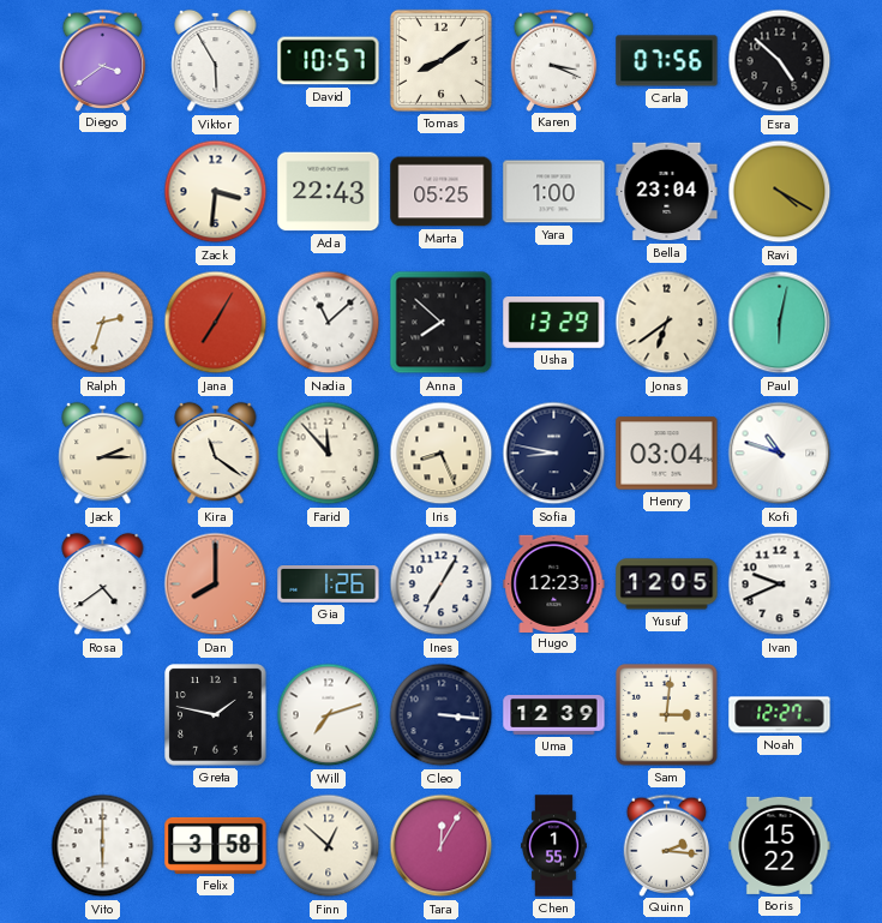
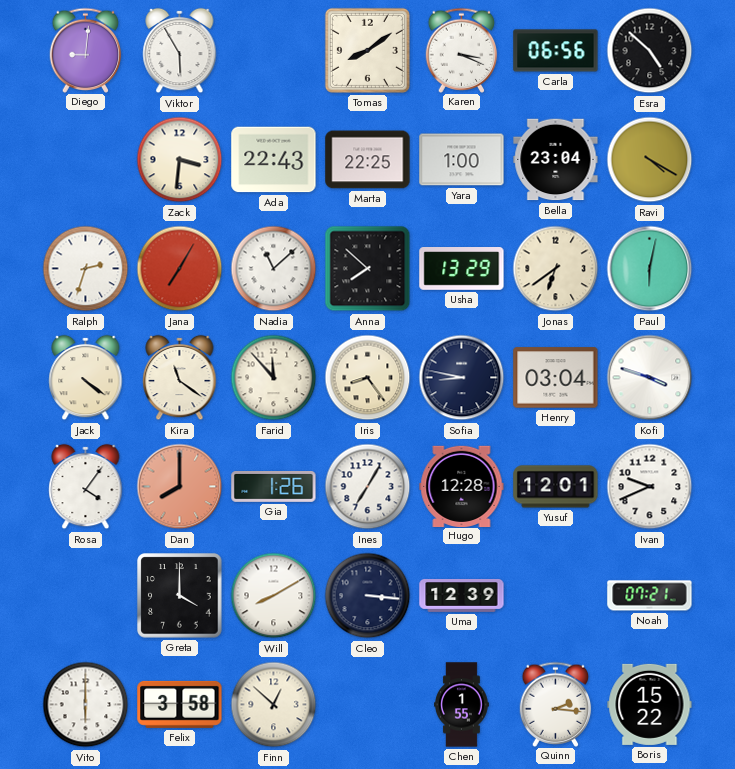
Diego: 3:39 -> 9:01 (86, 50)
David: 10:57 -> none (329, 61)
Carla: 07:56 -> 06:56 (556, 51)
Marta: 05:25 -> 22:25 (368, 160)
Jack: 2:15 -> 4:21 (86, 378)
Iris: 8:26 -> 8:24 (368, 378)
Kofi: 10:48 -> 3:48 (650, 378)
Rosa: 4:39 -> 4:06 (86, 487)
Hugo: 12:23 -> 12:28 (462, 486)
Yusuf: 12:05 -> 12:01 (556, 487)
Greta: 1:47 -> 4:00 (180, 596)
Will: 7:12 -> 8:10 (274, 596)
Sam: 3:01 -> none (667, 715)
Noah: 12:27 -> 07:21 (650, 596)
Tara: 12:05 -> none (442, 846)
